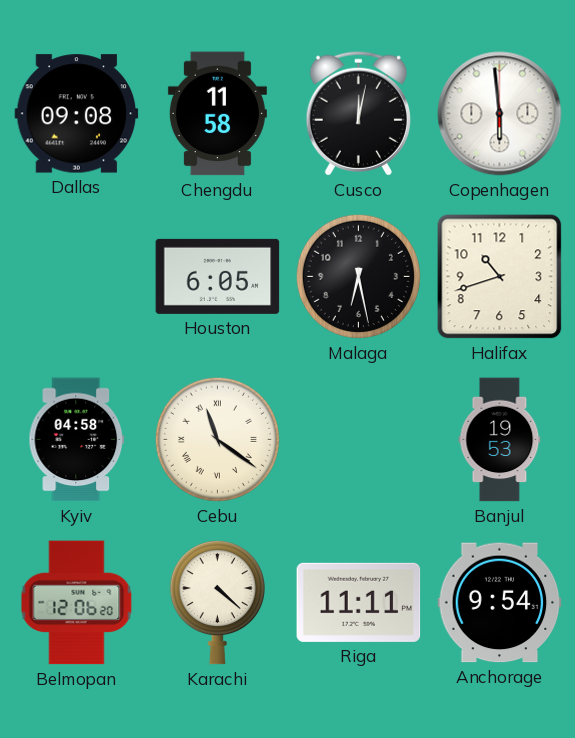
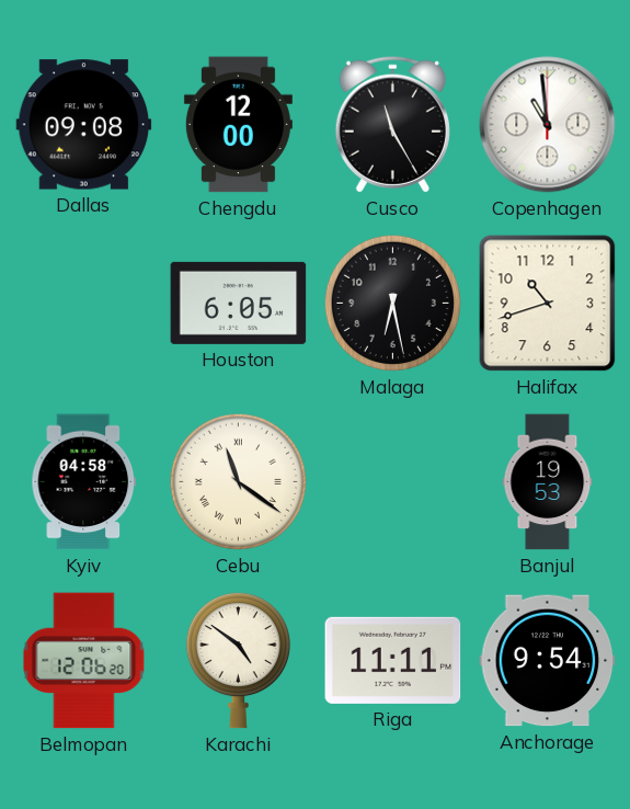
Chengdu: 11:58 -> 12:00 (238, 125)
Cusco: 12:02 -> 11:25 (392, 124)
Copenhagen: 5:59 -> 10:59 (548, 125)
Karachi: 4:22 -> 4:51 (238, 660)
